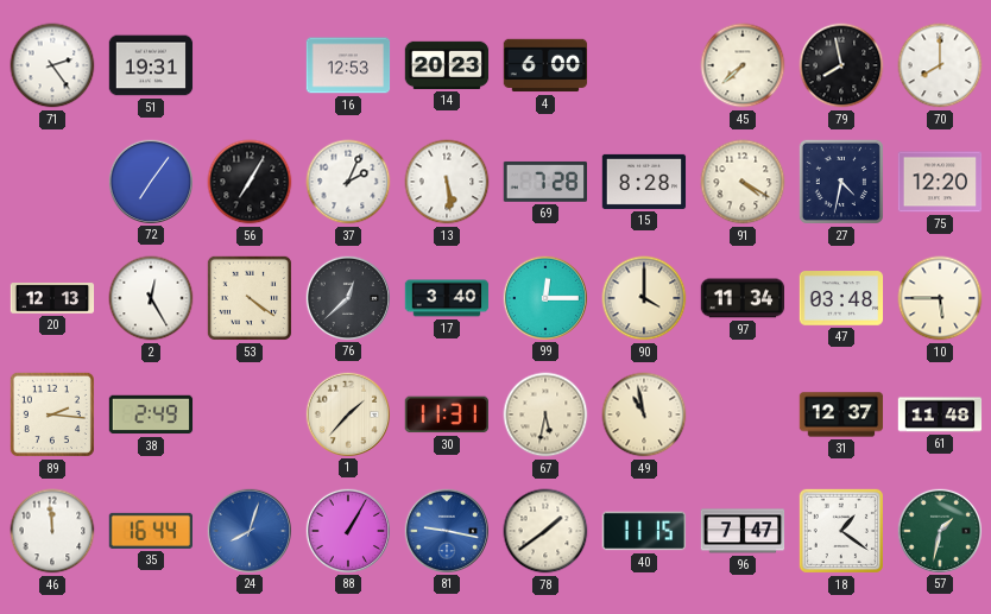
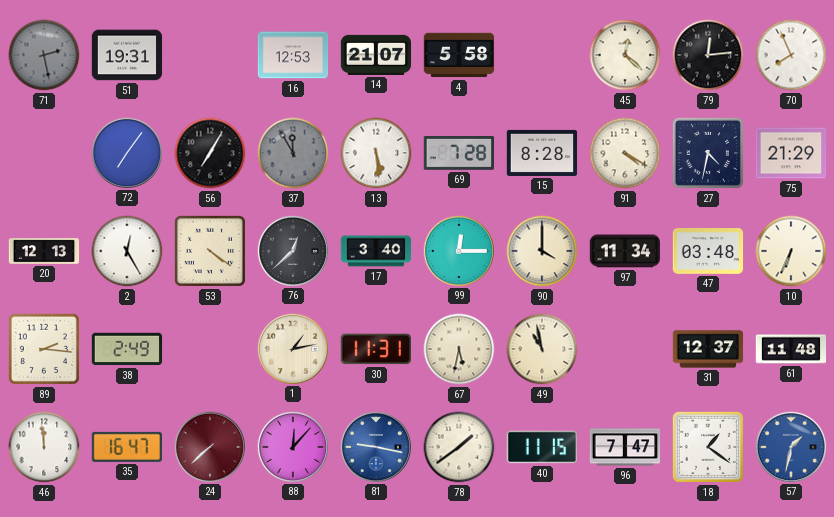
71: 2:24 -> 2:28 (44, 55)
71 dial: white -> grey (44, 55)
14: 20:23 -> 21:07 (376, 55)
4: 6:00 -> 5:58 (459, 55)
45: 7:38 -> 12:22 (625, 55)
79: 7:58 -> 12:14 (708, 55)
70: 8:00 -> 7:56 (791, 55)
37: 2:04 -> 11:55 (293, 153)
37 dial: white -> grey (293, 153)
75: 12:20 -> 21:29 (791, 153)
10: 5:45 -> 6:34 (791, 251)
1: 1:37 -> 1:13 (292, 348)
35: 16:44 -> 16:47 (126, 447)
24: 8:03 -> 7:38 (209, 446)
24 dial: blue -> burgundy (209, 446)
88: 1:05 -> 12:07 (292, 446)
57 dial: green -> blue (790, 446)
